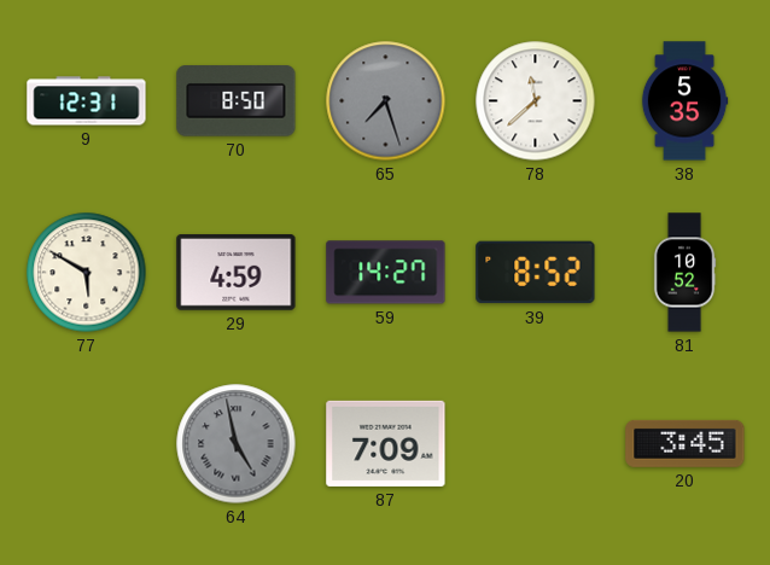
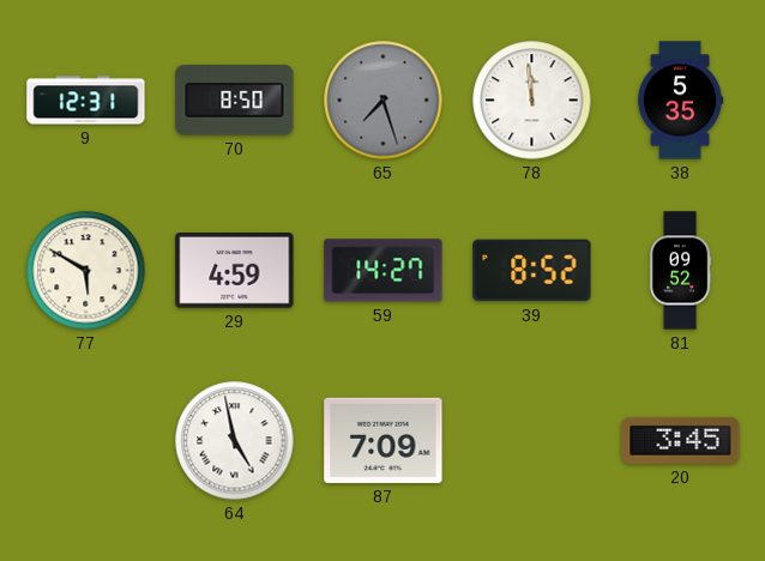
78: 11:38 -> 11:59 (532, 101)
81: 10:52 -> 09:52 (680, 271)
64 dial: grey -> white (235, 441)
